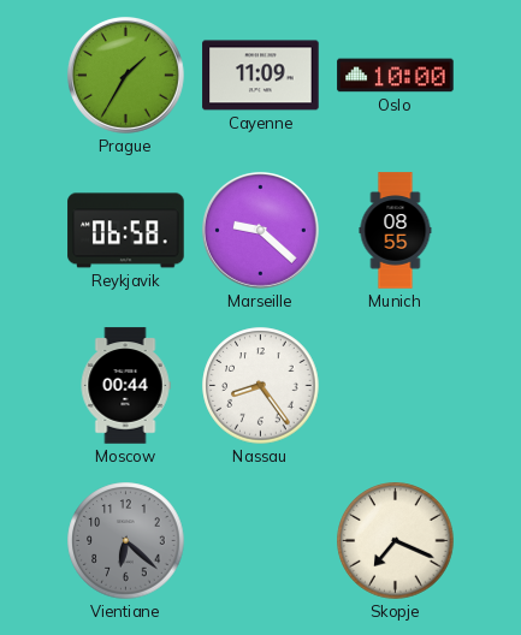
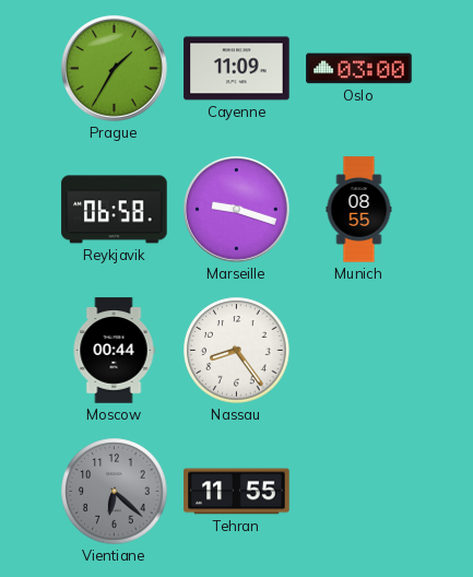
Oslo: 10:00 -> 03:00 (359, 69)
Marseille: 9:22 -> 9:18 (236, 209)
Tehran: none -> 11:55 (237, 492)
Skopje: 7:19 -> none (396, 541)
